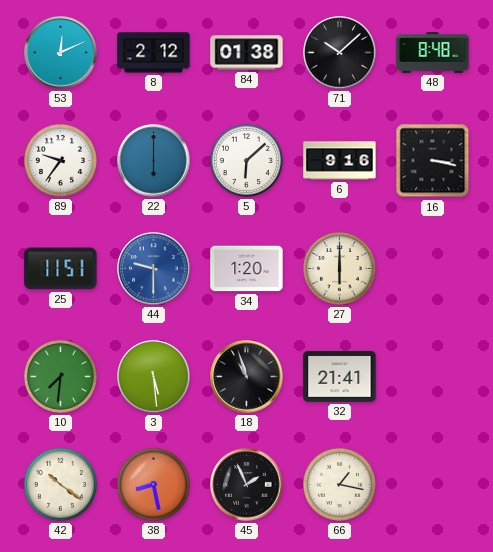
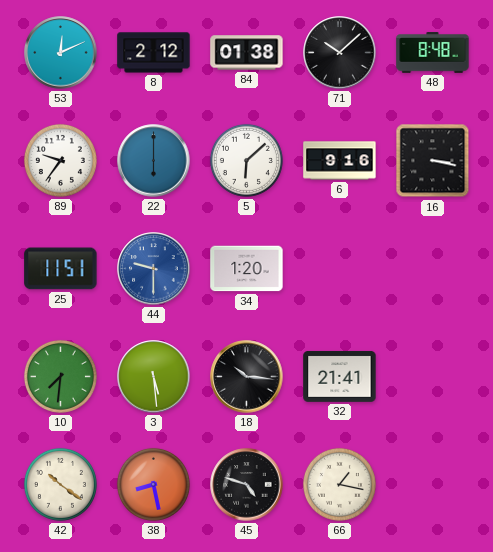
27: 6:00 -> none (339, 268)
18: 10:57 -> 10:16 (247, 377)
45: 1:56 -> 4:48 (247, 485)
